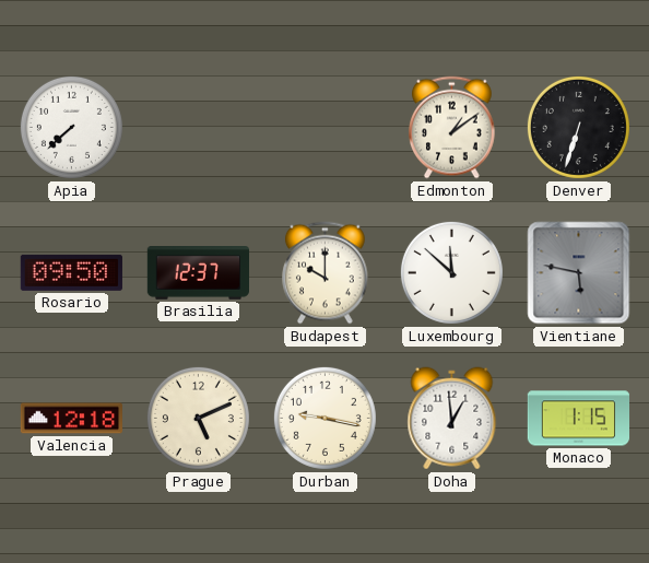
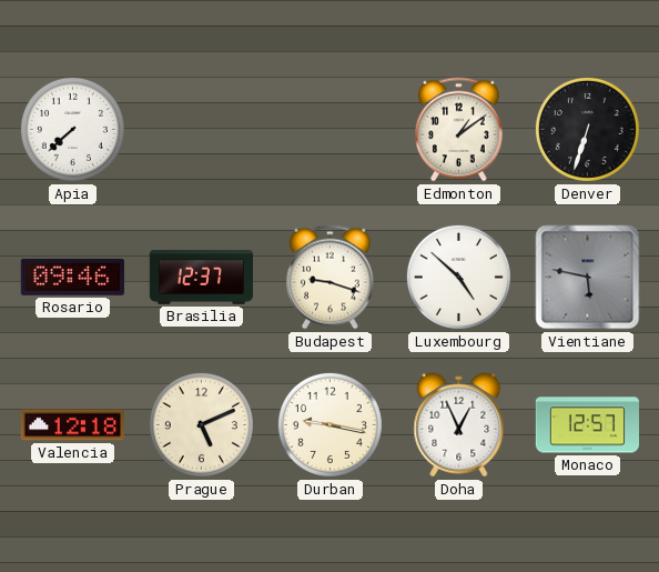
Rosario: 09:50 -> 09:46 (72, 277)
Budapest: 10:00 -> 9:18 (331, 278)
Luxembourg: 11:52 -> 4:52 (458, 277)
Doha: 12:59 -> 12:56 (459, 425)
Monaco: 1:15 -> 12:57 (588, 425)
